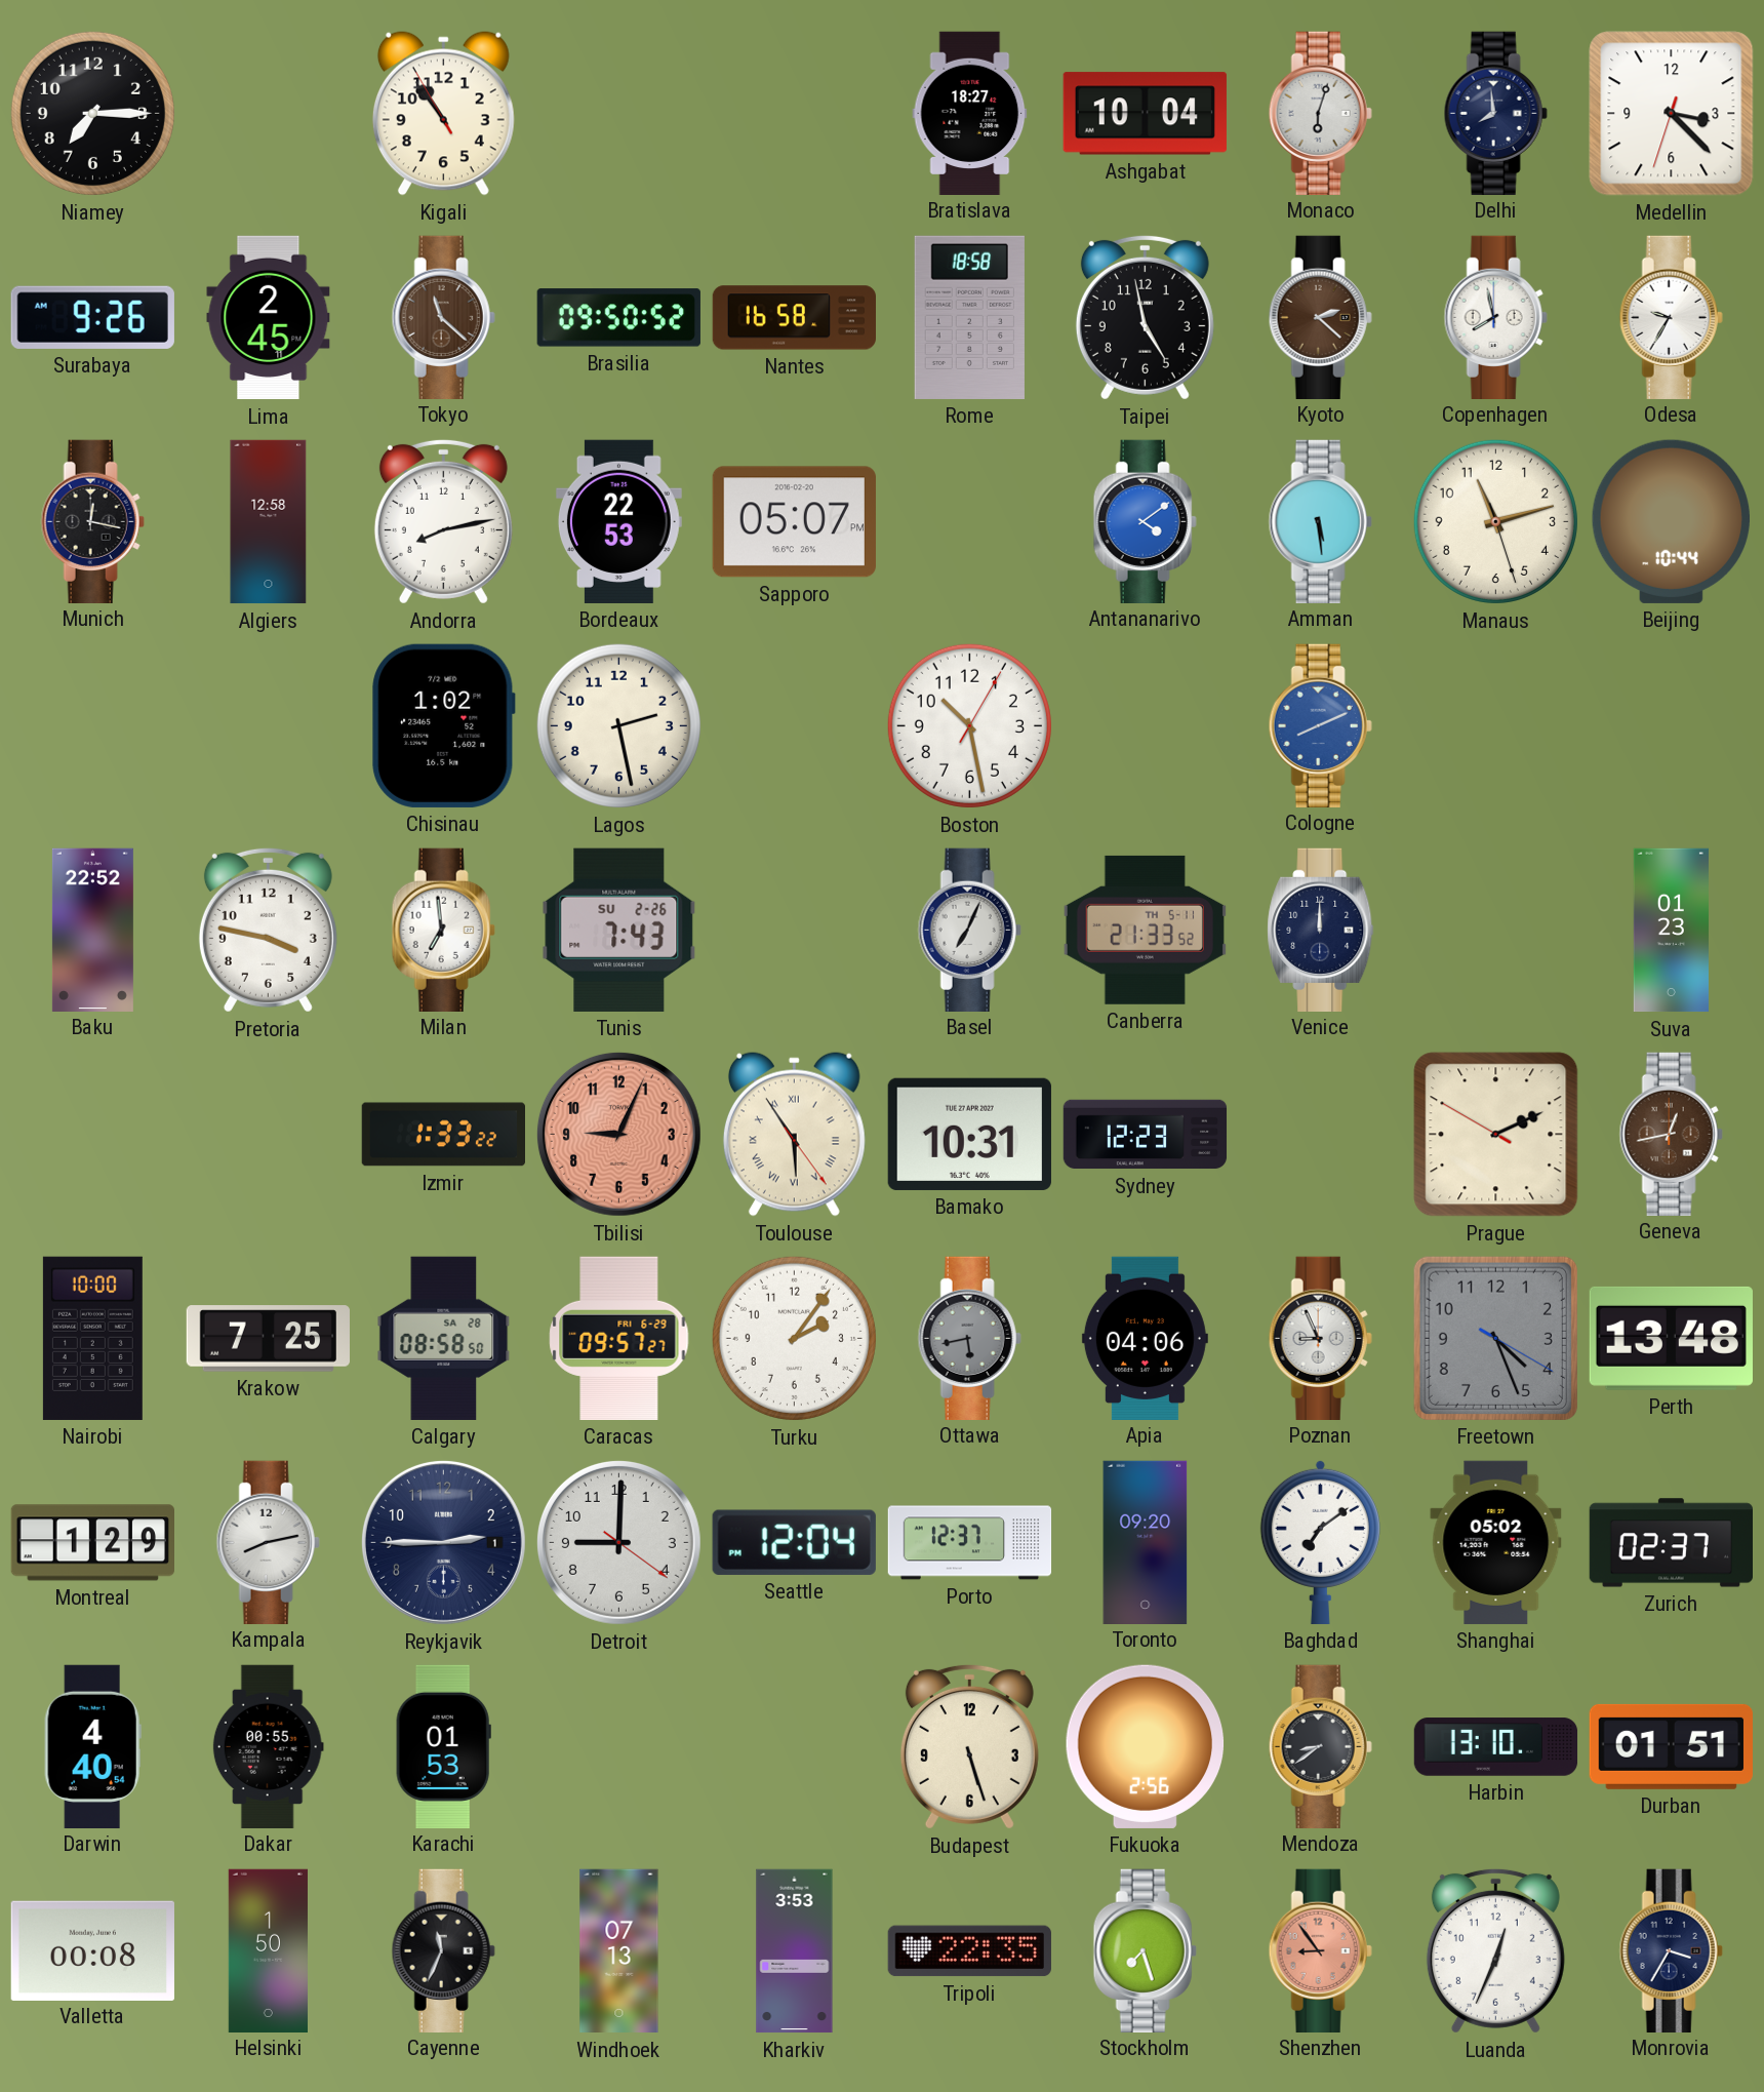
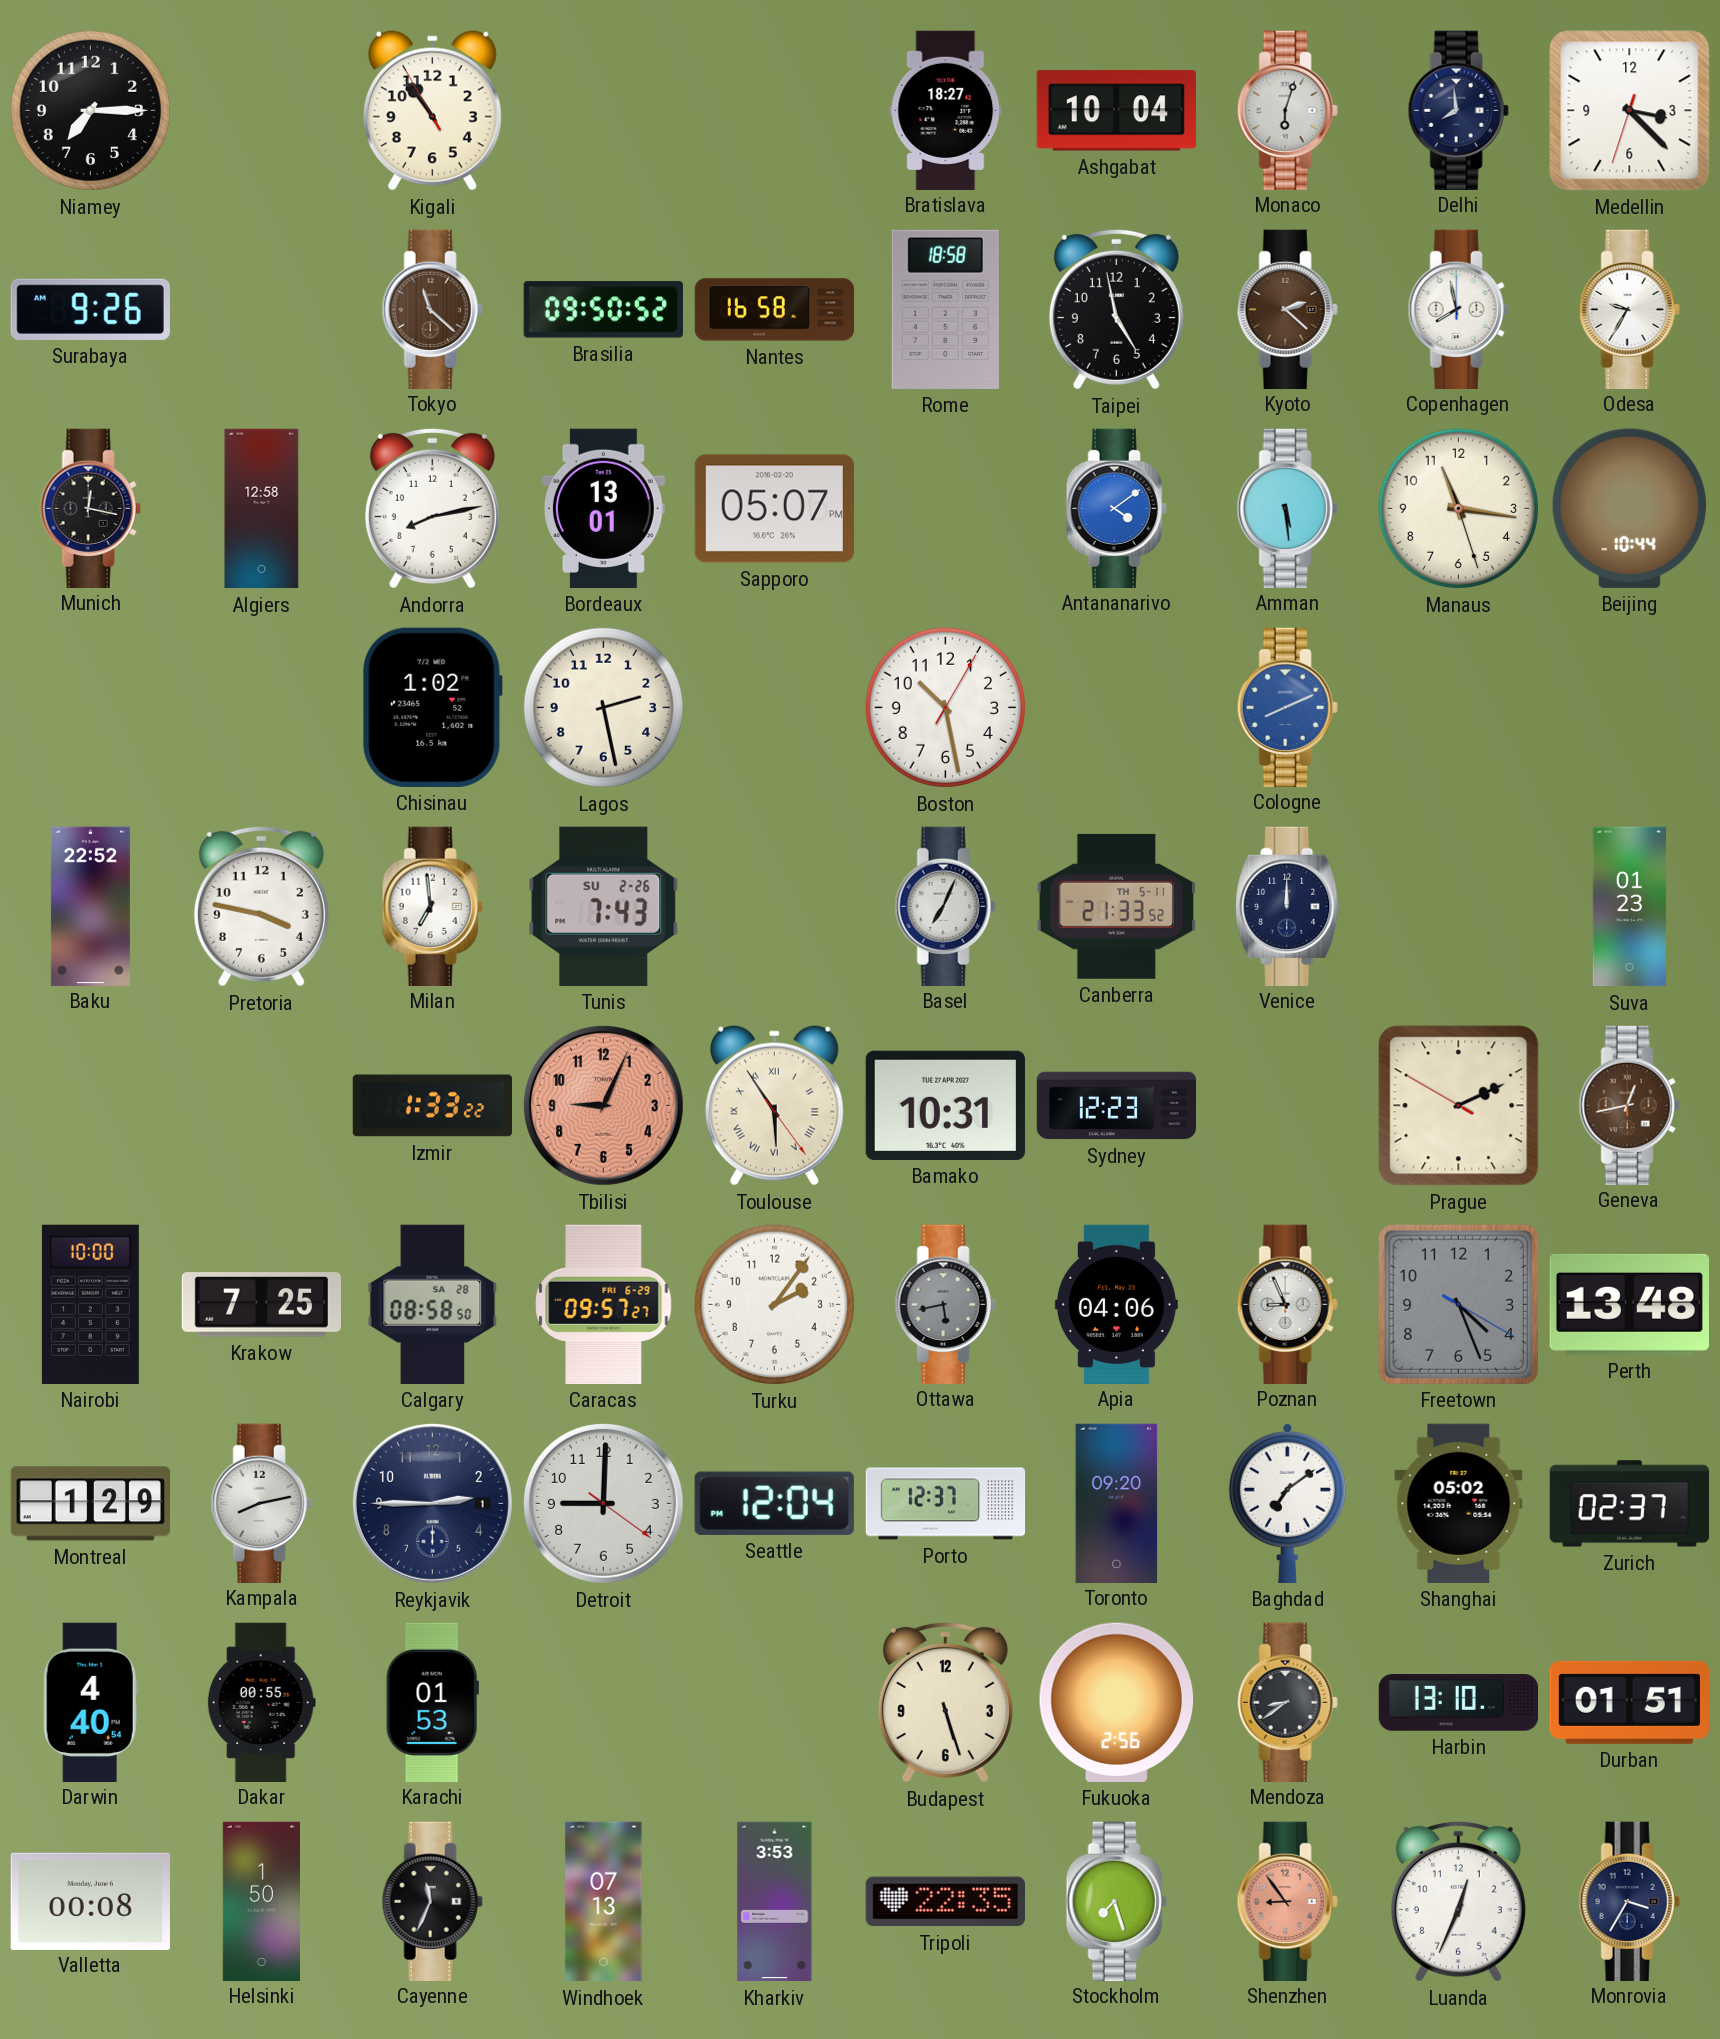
Lima: 2:45 -> none (269, 318)
Bordeaux: 22:53 -> 13:01 (603, 508)
Manaus: 11:12 -> 11:16 (1458, 508)
